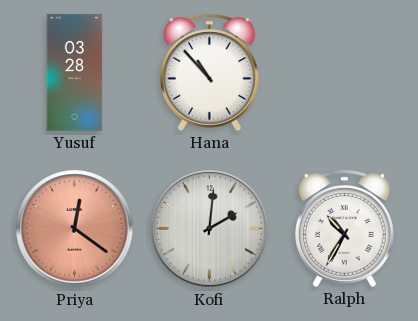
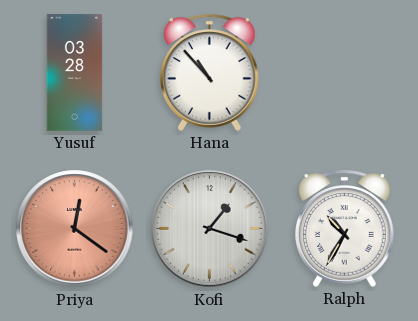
Kofi: 2:01 -> 1:18 (210, 229)
